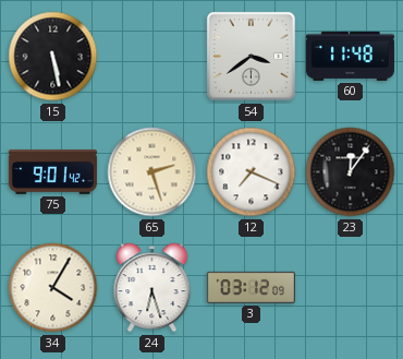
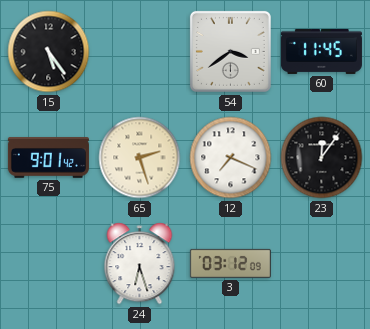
15: 5:28 -> 5:24 (49, 52)
60: 11:48 -> 11:45 (321, 51)
34: 4:05 -> none (53, 288)
